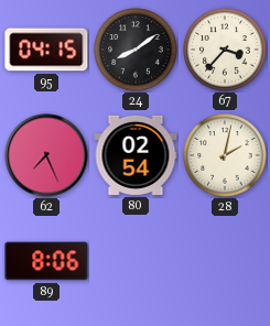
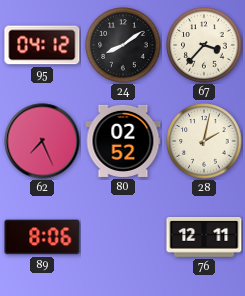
95: 04:15 -> 04:12 (42, 45)
80: 02:54 -> 02:52 (123, 141)
76: none -> 12:11 (204, 238)
